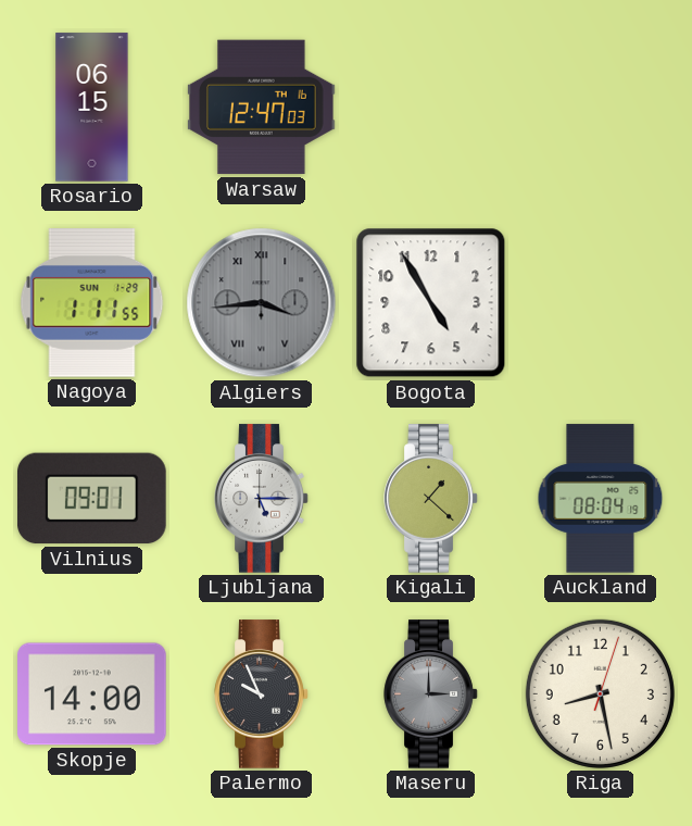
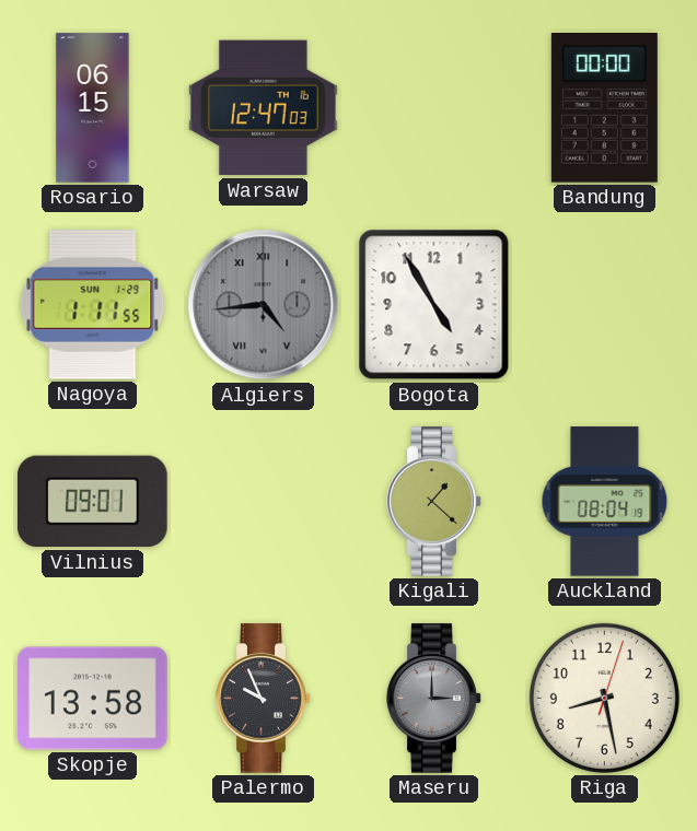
Bandung: none -> 00:00 (604, 108)
Algiers: 3:44 -> 4:44 (264, 305)
Ljubljana: 5:15 -> none (262, 499)
Skopje: 14:00 -> 13:58 (93, 699)
